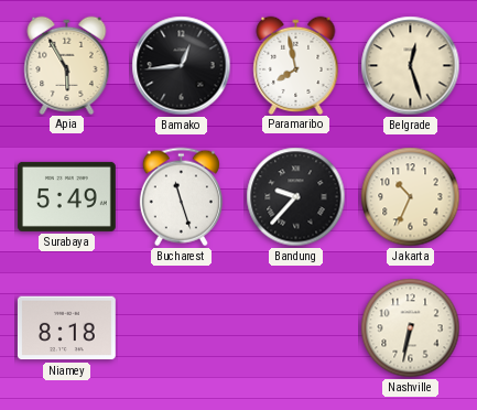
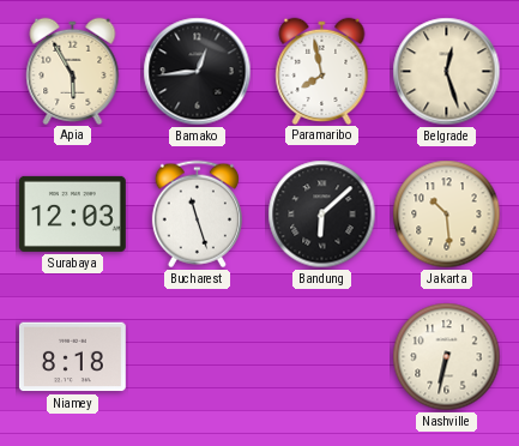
Surabaya: 5:49 -> 12:03 (72, 213)
Bandung: 9:37 -> 6:08 (322, 215)
Jakarta: 10:34 -> 10:29 (447, 215)
